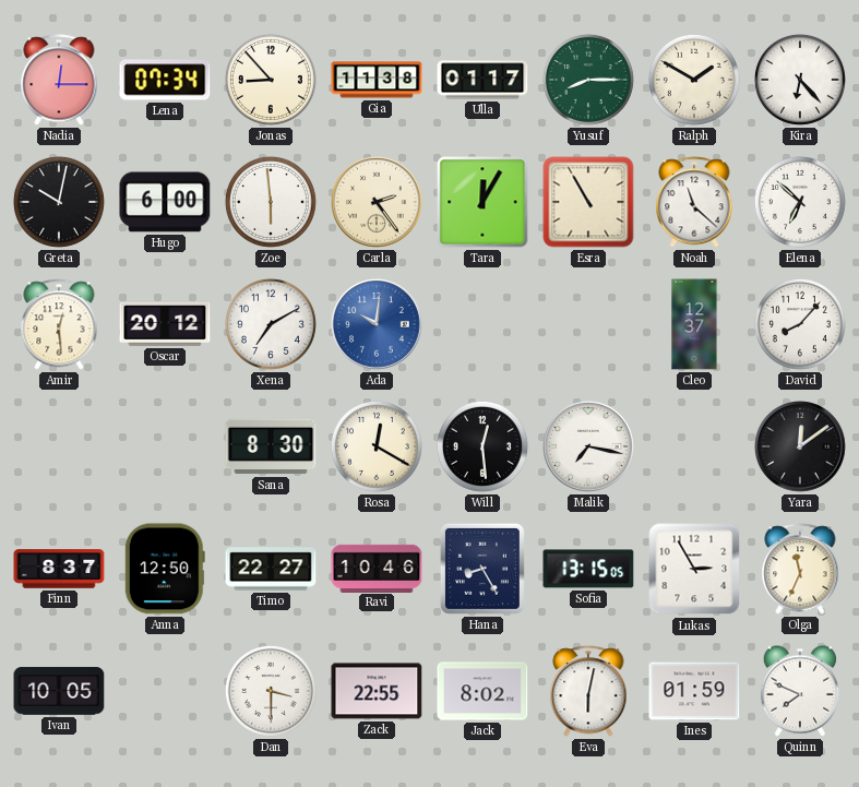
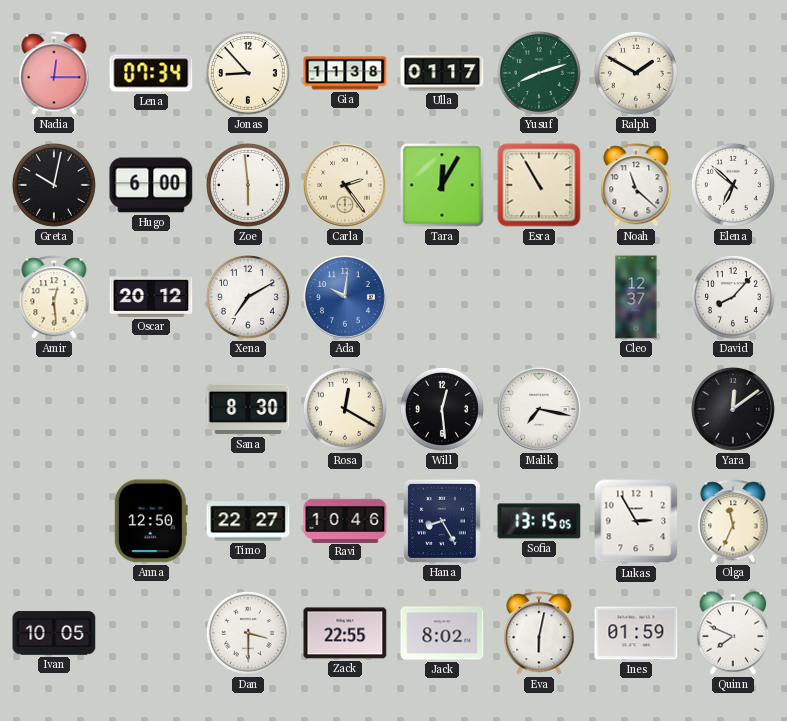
Yusuf: 8:15 -> 8:12 (539, 73)
Kira: 6:23 -> none (800, 80)
Finn: 8:37 -> none (59, 569)
